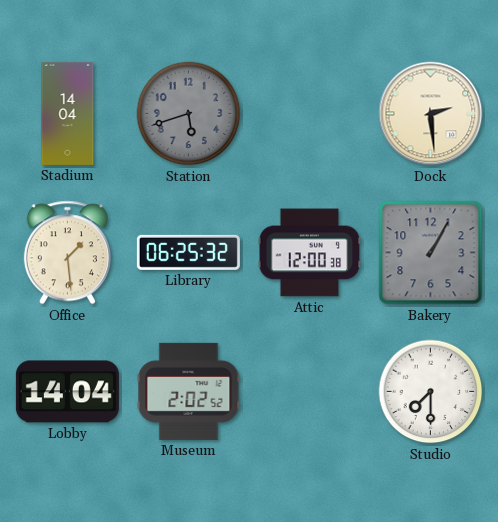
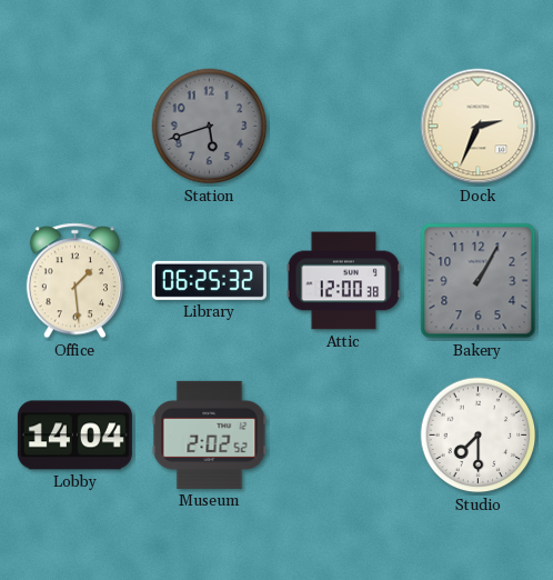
Stadium: 14:04 -> none (68, 113)
Dock: 2:29 -> 2:34 (479, 127)
